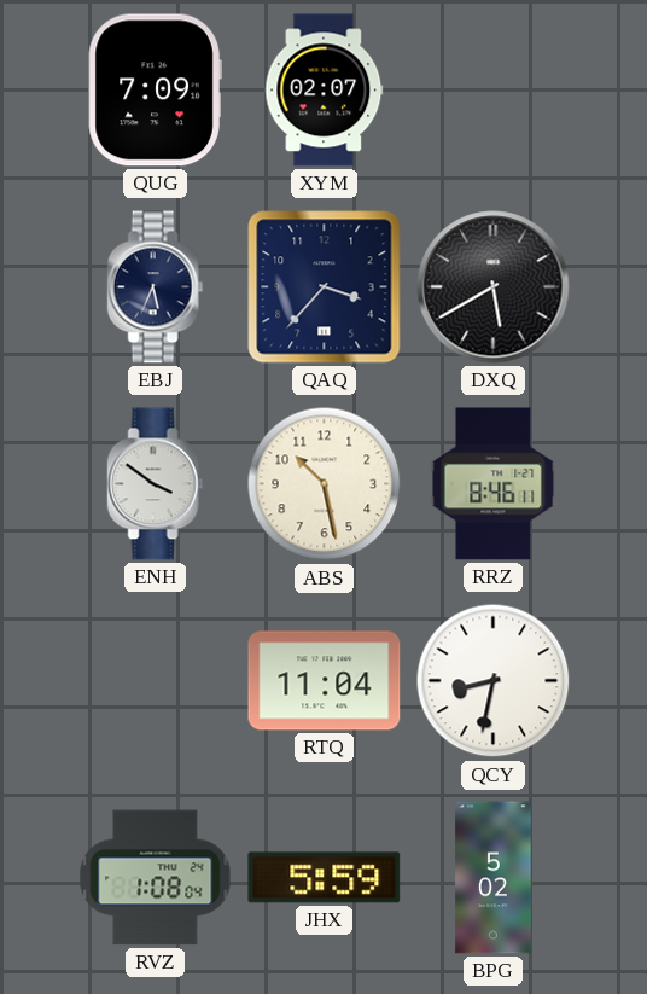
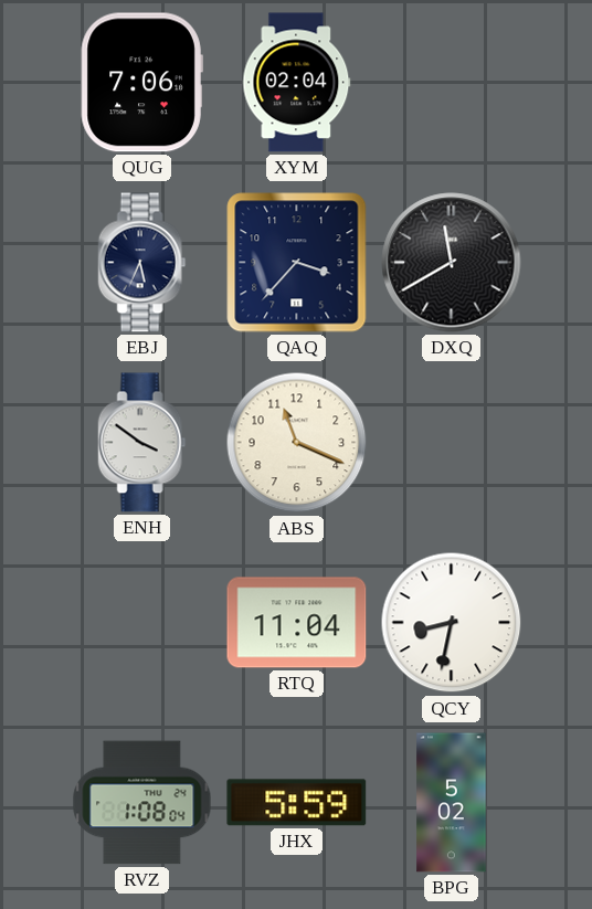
QUG: 7:09 -> 7:06 (141, 83)
XYM: 02:07 -> 02:04 (297, 83)
DXQ: 5:40 -> 11:40 (452, 263)
ABS: 10:28 -> 11:19 (297, 443)
RRZ: 8:46 -> none (494, 484)
